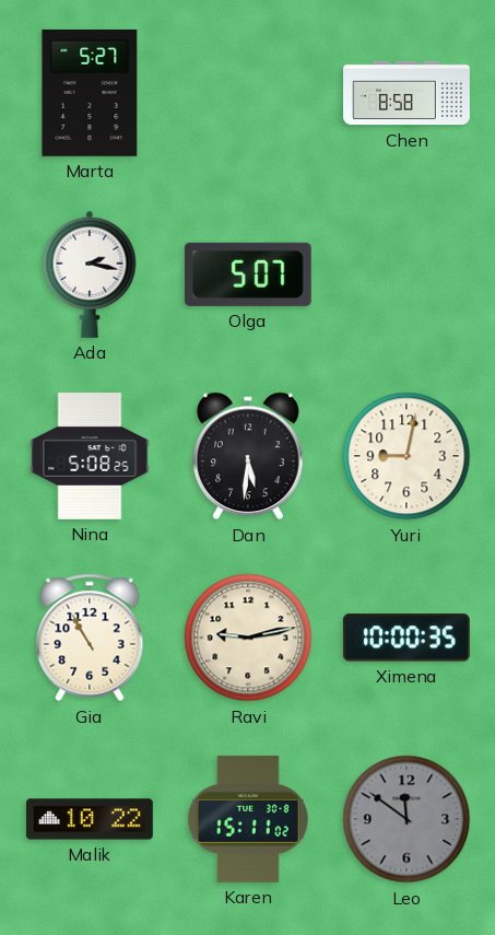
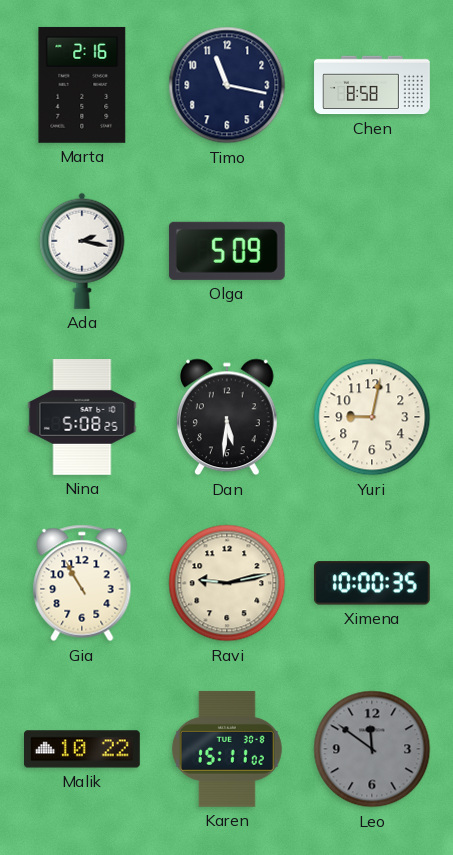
Marta: 5:27 -> 2:16 (82, 85)
Timo: none -> 11:17 (227, 85)
Olga: 5:07 -> 5:09 (227, 251)
